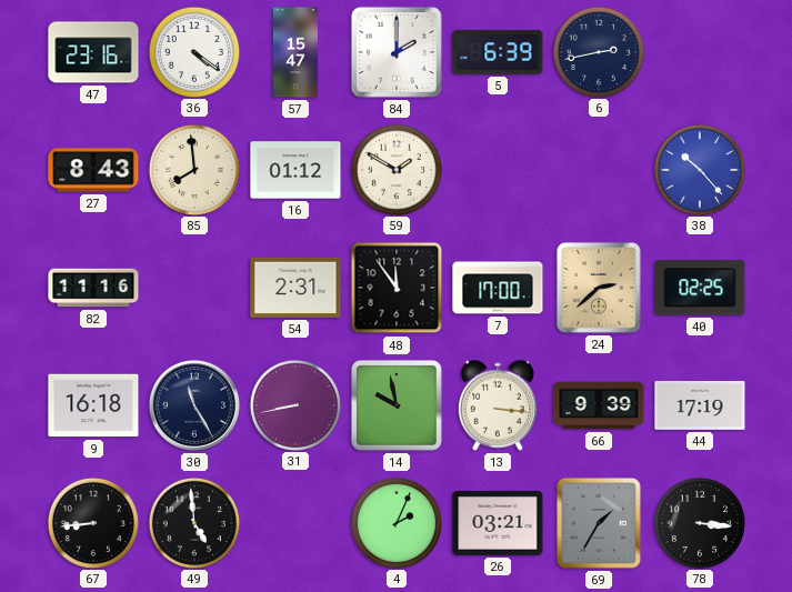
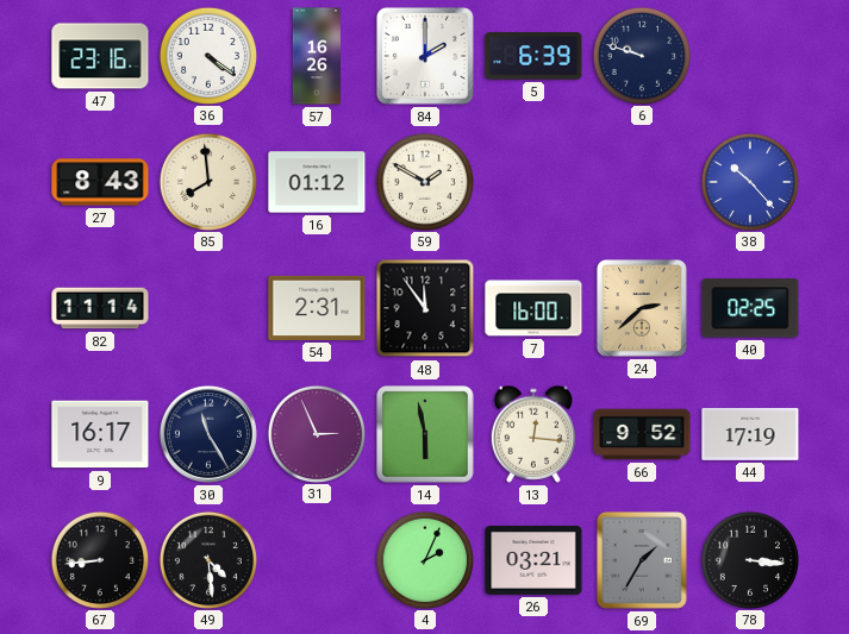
57: 15:47 -> 16:26 (317, 56)
6: 2:43 -> 9:48 (641, 55)
82: 11:16 -> 11:14 (100, 308)
7: 17:00 -> 16:00 (533, 308)
9: 16:18 -> 16:17 (100, 434)
31: 8:43 -> 2:56 (316, 433)
14: 9:58 -> 5:58 (425, 434)
13: 3:16 -> 12:16 (533, 434)
66: 9:39 -> 9:52 (642, 434)
49: 4:59 -> 4:29 (207, 559)
